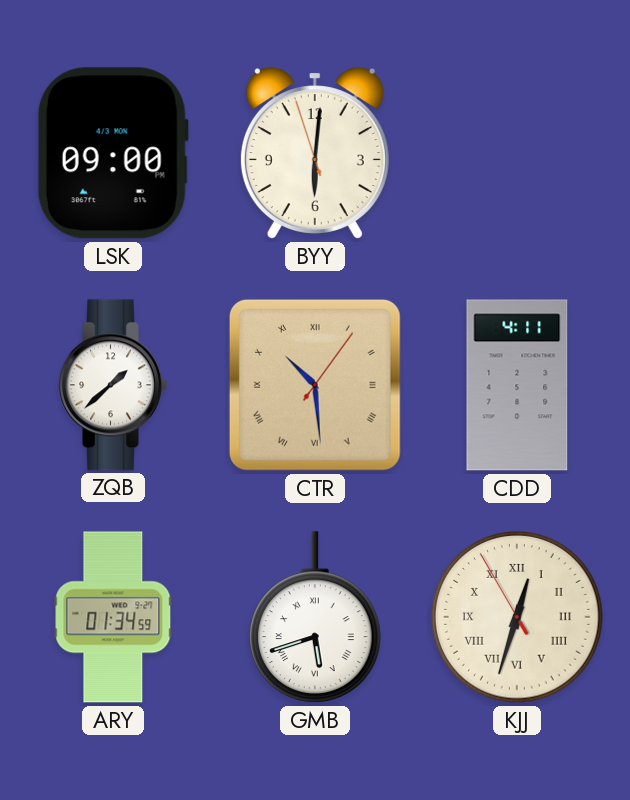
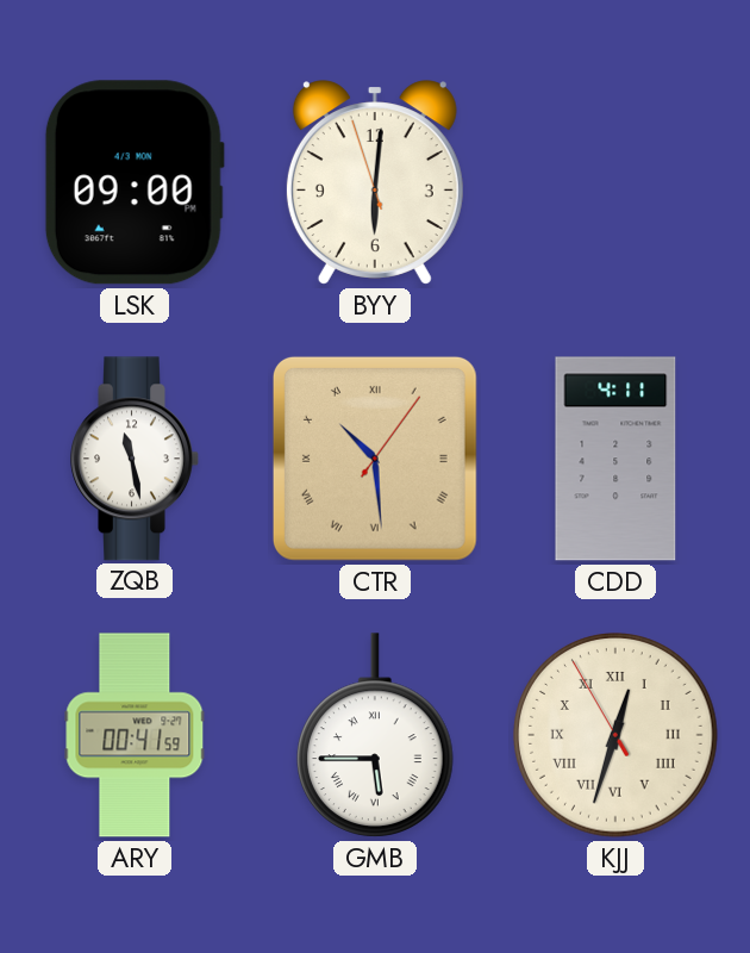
ZQB: 1:38 -> 11:28 (135, 459)
ARY: 01:34 -> 00:41 (135, 735)
GMB: 5:42 -> 5:45 (375, 735)
